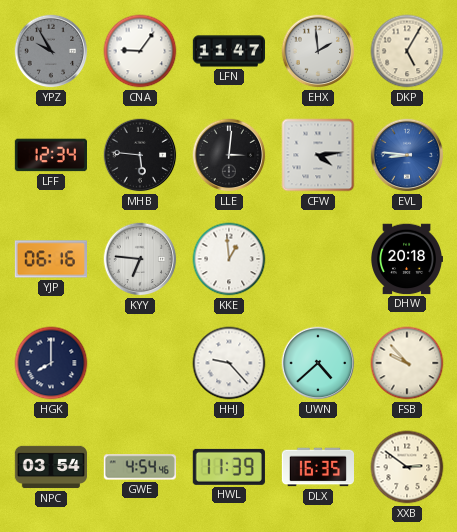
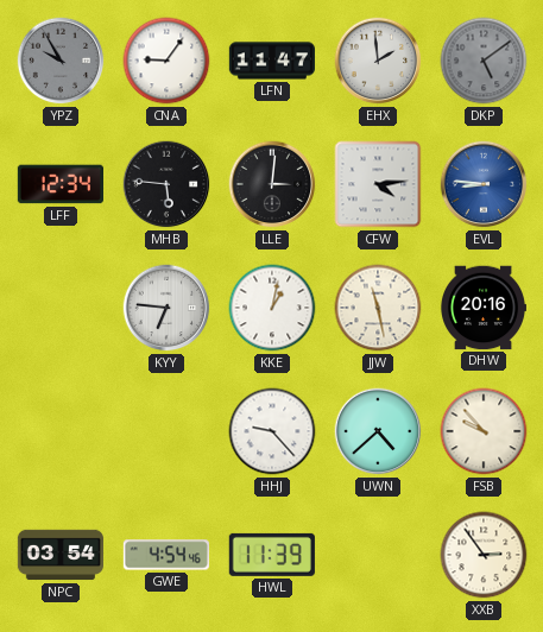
DKP: 5:05 -> 5:09 (484, 61)
DKP dial: cream -> grey (484, 61)
YJP: 06:16 -> none (50, 259)
KKE: 12:59 -> 1:02 (272, 308)
JJW: none -> 11:28 (378, 308)
DHW: 20:18 -> 20:16 (484, 308)
HGK: 8:00 -> none (51, 363)
DLX: 16:35 -> none (317, 467)
XXB: 2:51 -> 2:54 (484, 555)
